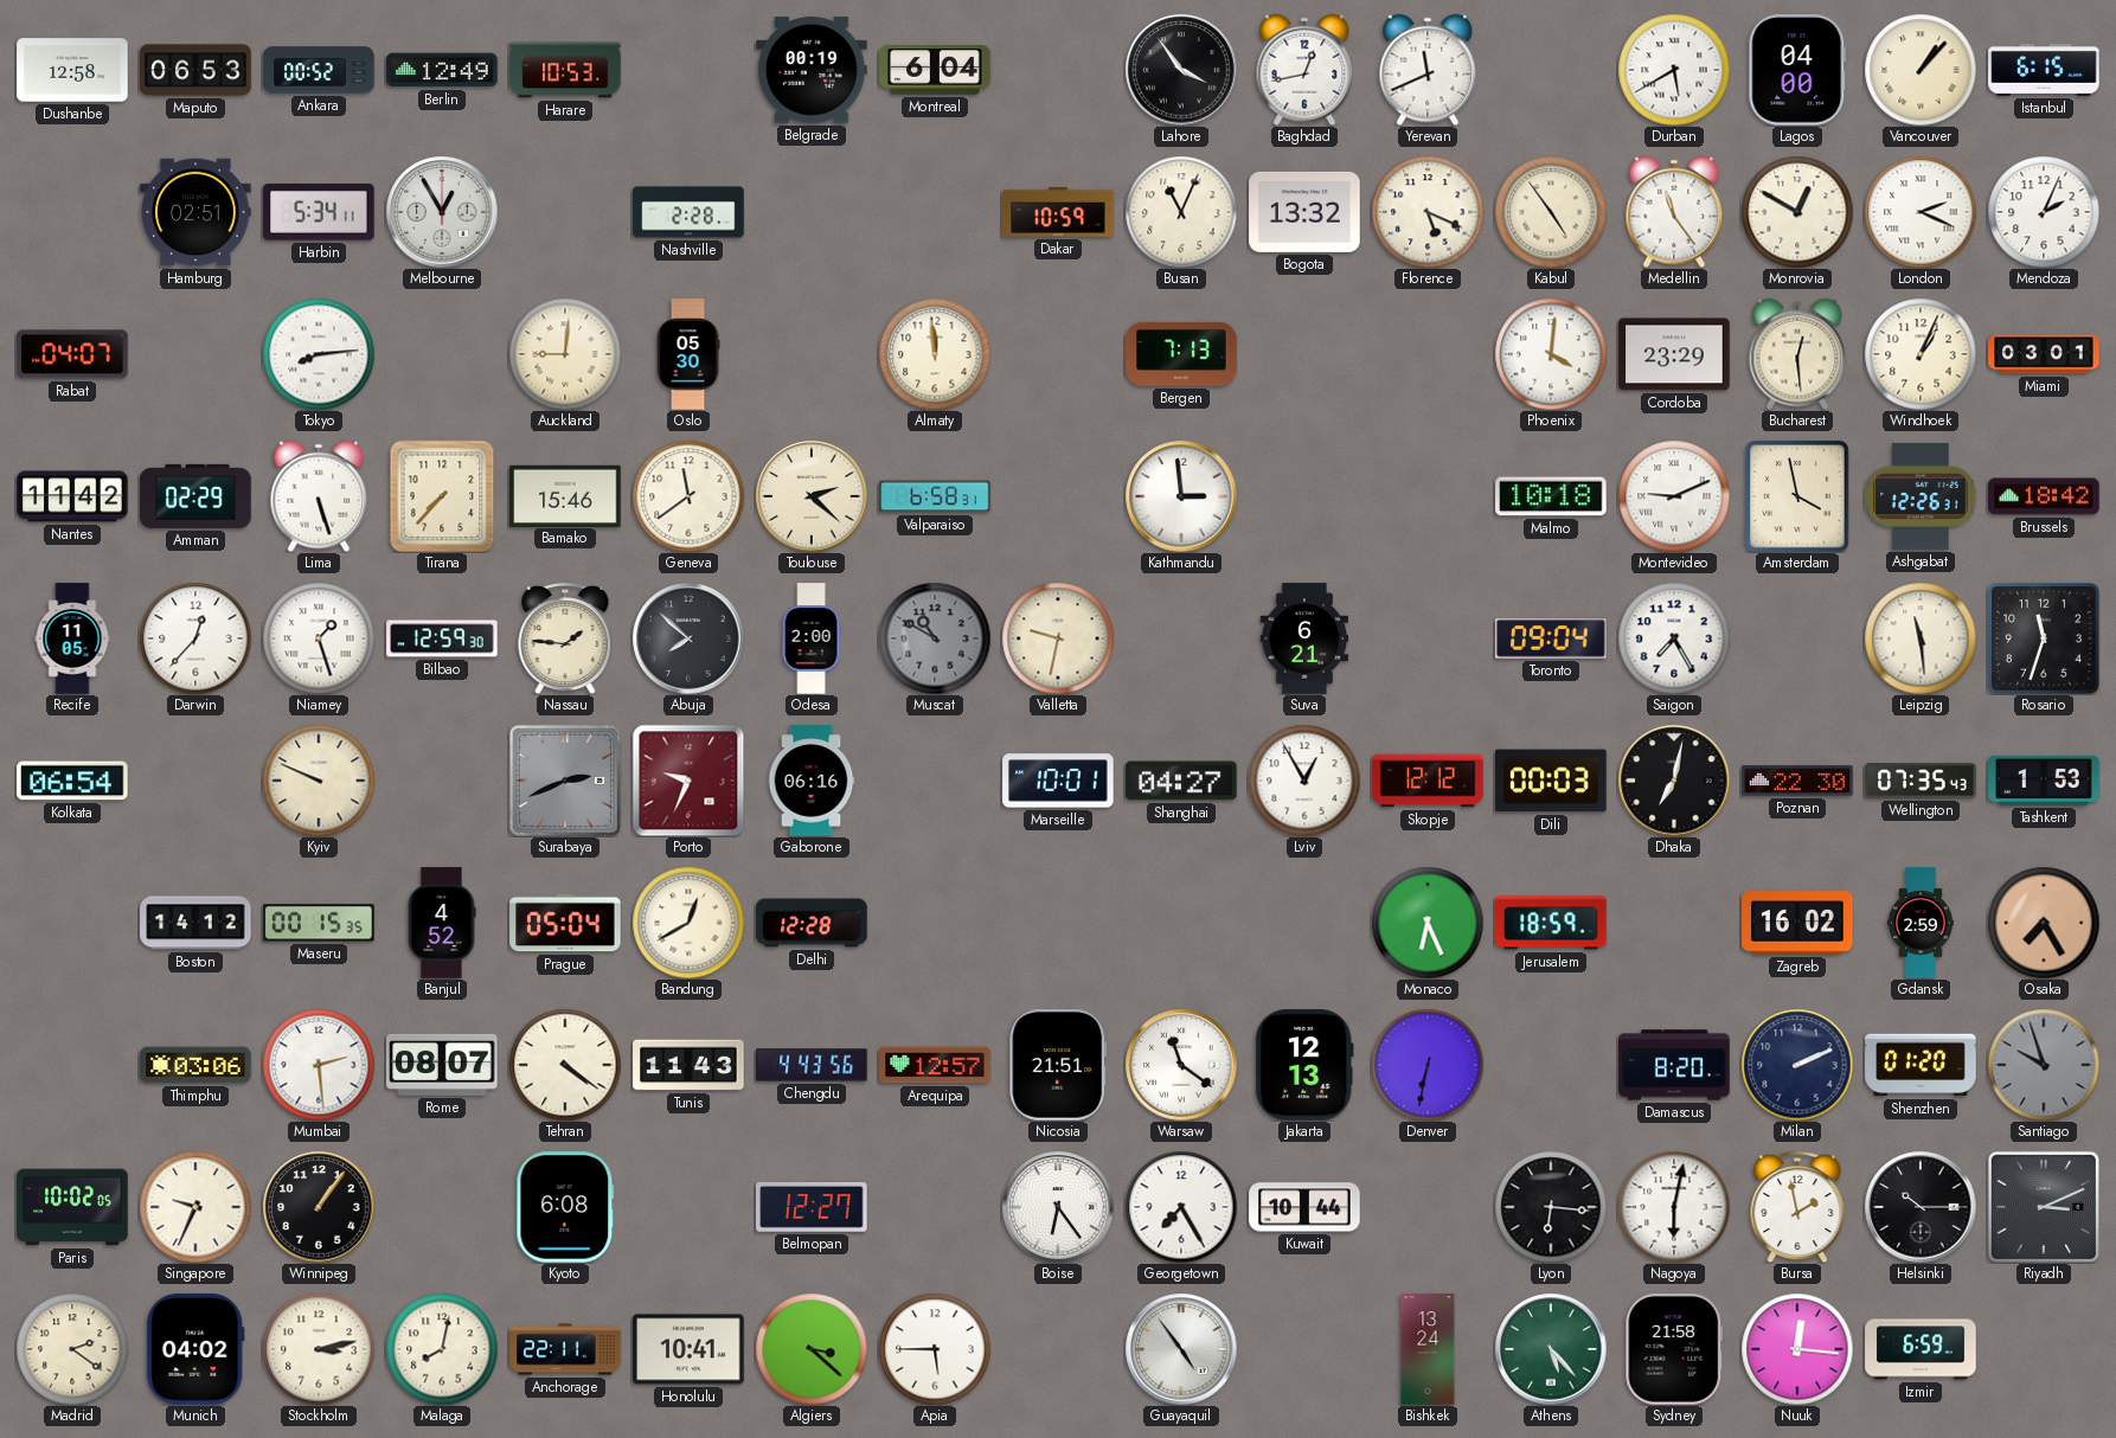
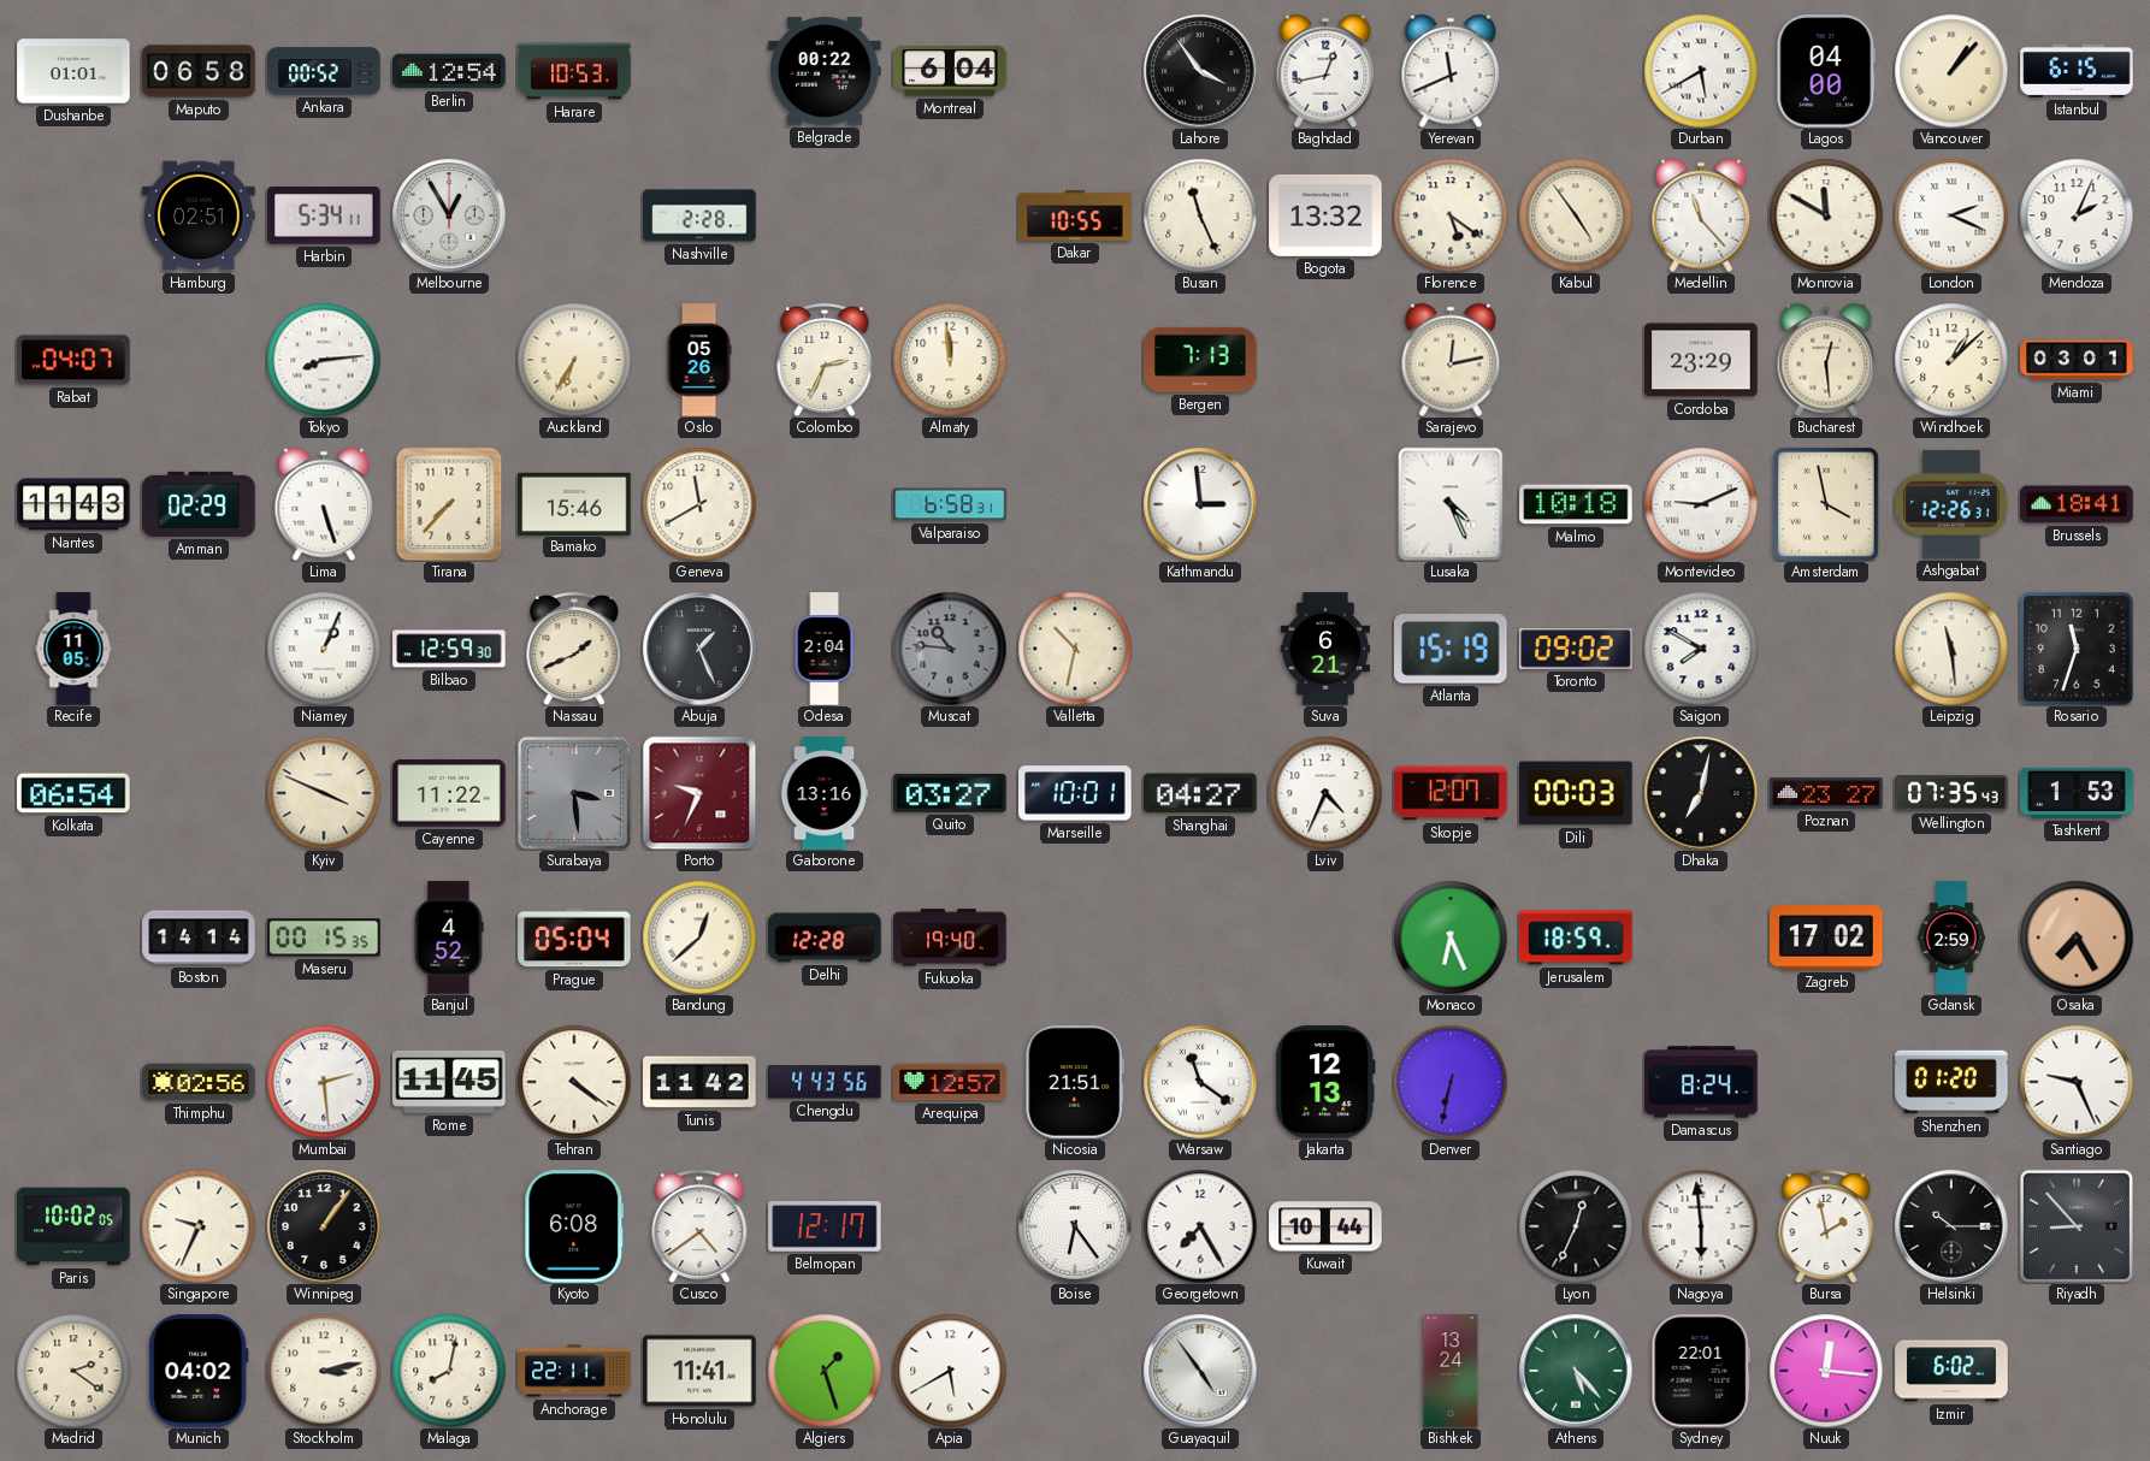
Dushanbe: 12:58 -> 01:01 (73, 71)
Maputo: 06:53 -> 06:58 (199, 71)
Berlin: 12:49 -> 12:54 (449, 71)
Belgrade: 00:19 -> 00:22 (825, 71)
Dakar: 10:59 -> 10:55 (1075, 215)
Busan: 11:04 -> 11:26 (1200, 215)
Florence: 5:19 -> 5:21 (1451, 215)
Medellin: 11:24 -> 11:23 (1701, 215)
Monrovia: 12:50 -> 11:50 (1826, 215)
Auckland: 9:01 -> 6:35 (574, 360)
Oslo: 05:30 -> 05:26 (699, 360)
Colombo: none -> 2:34 (825, 360)
Sarajevo: none -> 12:13 (1451, 360)
Phoenix: 4:01 -> none (1551, 354)
Windhoek: 1:04 -> 1:08 (1951, 360)
Nantes: 11:42 -> 11:43 (73, 504)
Geneva: 11:39 -> 11:40 (699, 504)
Toulouse: 2:22 -> none (812, 496)
Lusaka: none -> 4:26 (1451, 504)
Brussels: 18:42 -> 18:41 (2077, 504)
Darwin: 12:37 -> none (195, 638)
Niamey: 1:27 -> 1:04 (324, 649)
Nassau: 1:46 -> 1:41 (574, 649)
Abuja: 7:52 -> 1:26 (699, 649)
Odesa: 2:00 -> 2:04 (825, 649)
Muscat: 10:50 -> 10:46 (950, 649)
Valletta: 9:32 -> 10:32 (1075, 649)
Atlanta: none -> 15:19 (1452, 650)
Toronto: 09:04 -> 09:02 (1576, 649)
Saigon: 7:25 -> 7:50 (1701, 649)
Kyiv: 9:49 -> 3:49 (324, 793)
Cayenne: none -> 11:22 (449, 793)
Surabaya: 2:41 -> 3:29 (574, 793)
Gaborone: 06:16 -> 13:16 (825, 793)
Quito: none -> 03:27 (950, 793)
Lviv: 12:55 -> 4:34 (1325, 793)
Skopje: 12:12 -> 12:07 (1451, 793)
Poznan: 22:30 -> 23:27 (1826, 793)
Boston: 14:12 -> 14:14 (199, 937)
Bandung: 12:40 -> 12:38 (699, 937)
Fukuoka: none -> 19:40 (950, 937)
Zagreb: 16:02 -> 17:02 (1826, 937)
Thimphu: 03:06 -> 02:56 (199, 1082)
Rome: 08:07 -> 11:45 (449, 1082)
Tunis: 11:43 -> 11:42 (699, 1082)
Damascus: 8:20 -> 8:24 (1701, 1082)
Milan: 2:11 -> none (1797, 1065)
Santiago: 9:57 -> 9:26 (2077, 1082)
Santiago dial: grey -> white (2077, 1082)
Cusco: none -> 4:39 (699, 1226)
Belmopan: 12:27 -> 12:17 (825, 1226)
Lyon: 6:16 -> 12:34 (1576, 1226)
Nagoya: 6:02 -> 5:59 (1701, 1226)
Riyadh: 3:11 -> 8:53 (2077, 1226)
Honolulu: 10:41 -> 11:41 (699, 1371)
Algiers: 3:22 -> 1:27 (825, 1371)
Apia: 5:45 -> 5:40 (950, 1371)
Sydney: 21:58 -> 22:01 (1701, 1371)
Izmir: 6:59 -> 6:02 (1951, 1371)
